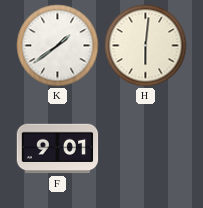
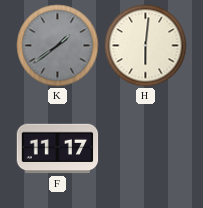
K dial: white -> grey (58, 46)
F: 9:01 -> 11:17 (58, 149)
